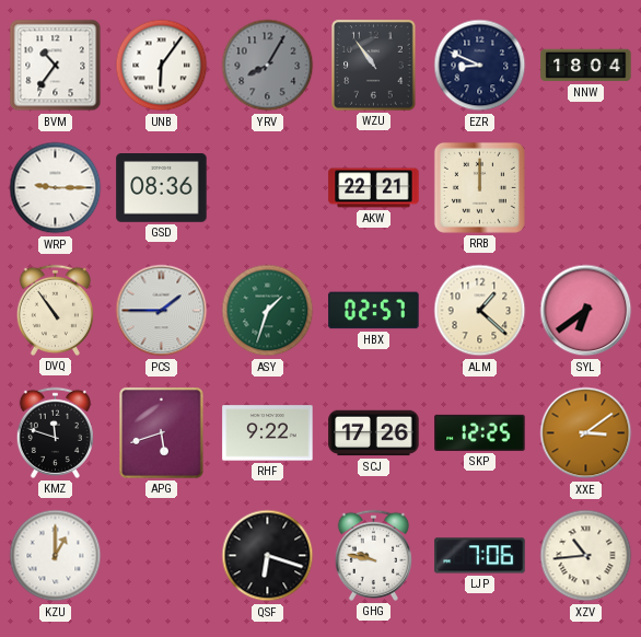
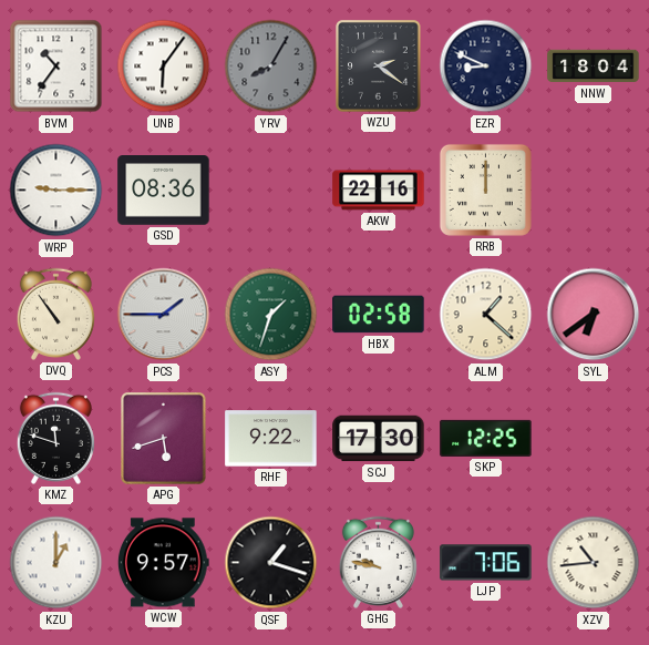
WZU: 10:54 -> 2:21 (379, 66)
AKW: 22:21 -> 22:16 (379, 191)
HBX: 02:57 -> 02:58 (379, 315)
SCJ: 17:26 -> 17:30 (379, 439)
XXE: 3:09 -> none (586, 433)
WCW: none -> 9:57 (163, 563)
QSF: 6:18 -> 1:18 (271, 563)
